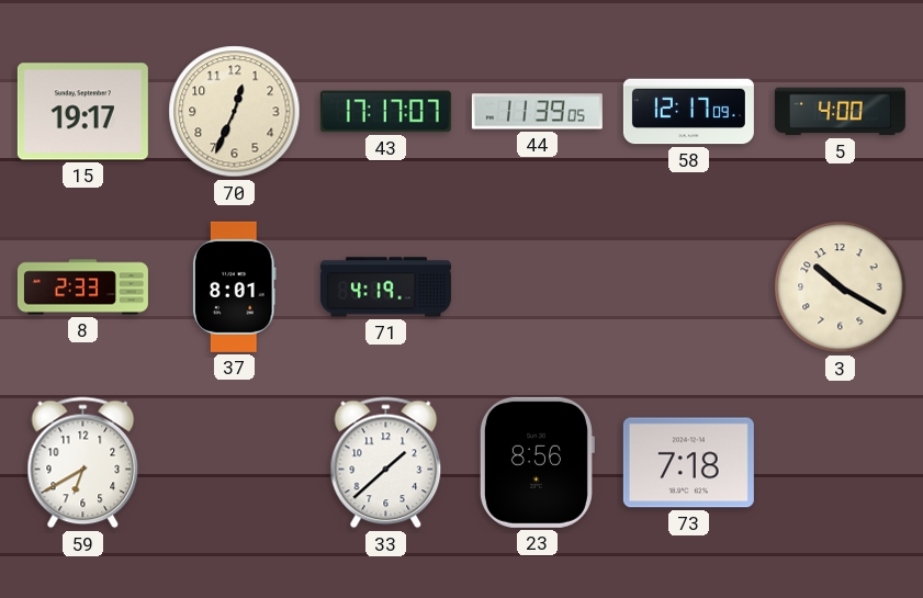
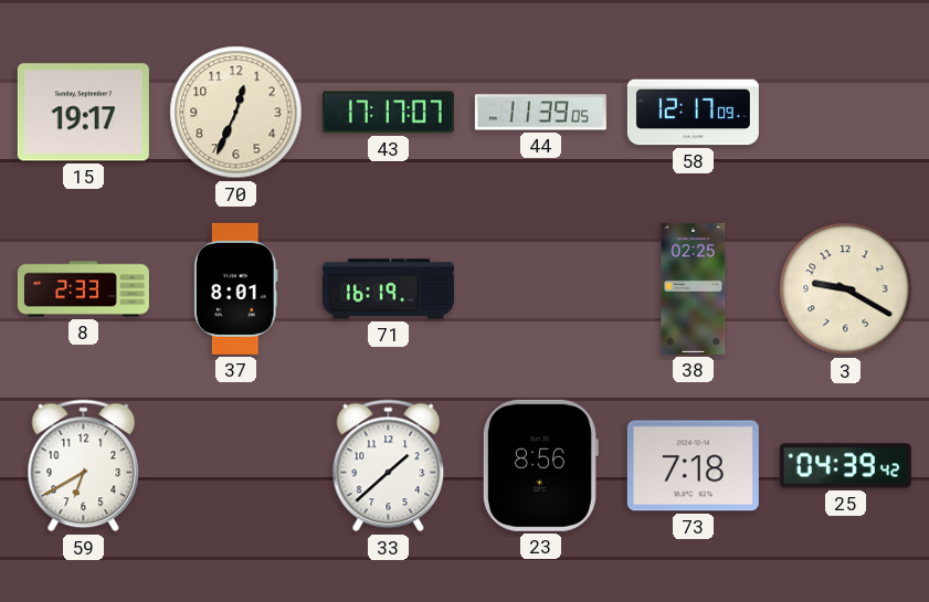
5: 4:00 -> none (840, 112)
71: 4:19 -> 16:19 (388, 289)
38: none -> 02:25 (694, 288)
3: 10:20 -> 9:20 (846, 289)
25: none -> 04:39 (845, 466)
